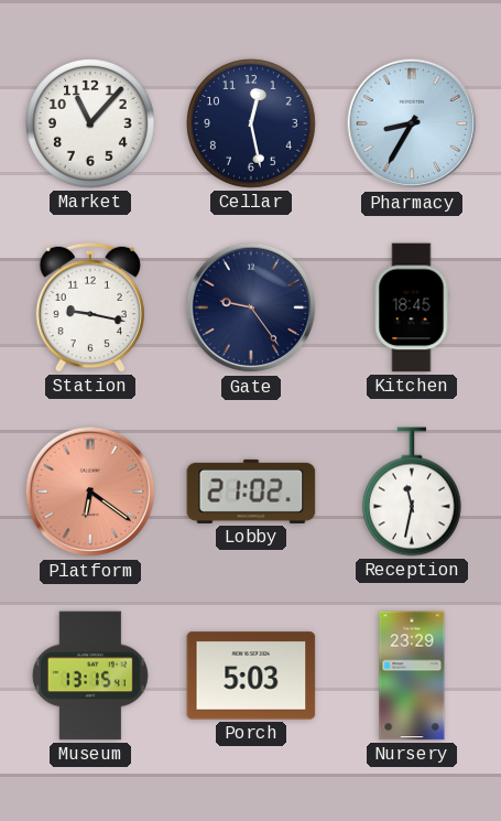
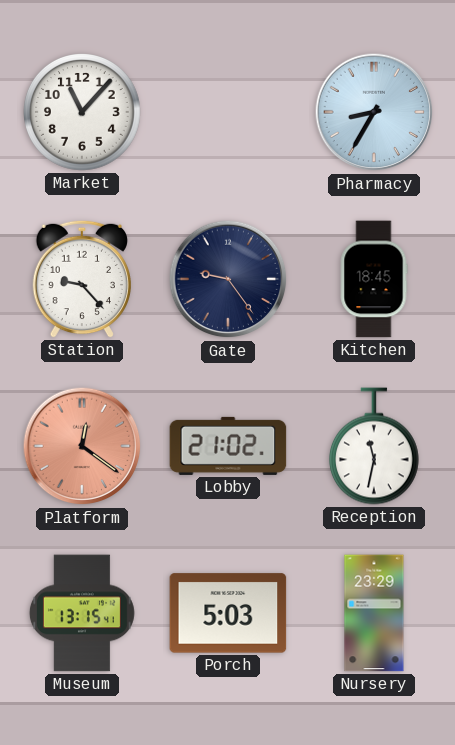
Cellar: 12:28 -> none (252, 125)
Station: 9:17 -> 9:23 (82, 279)
Platform: 6:21 -> 12:21 (82, 446)
